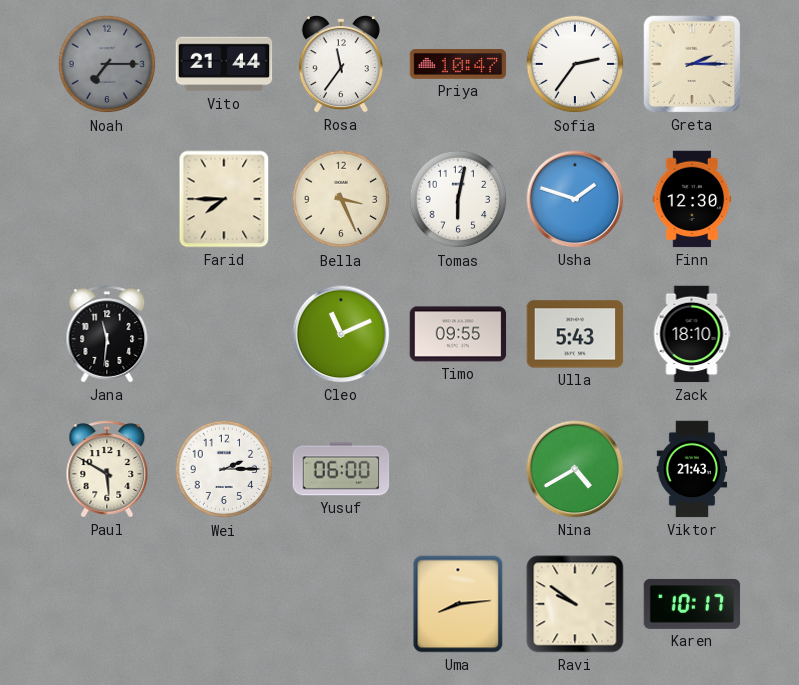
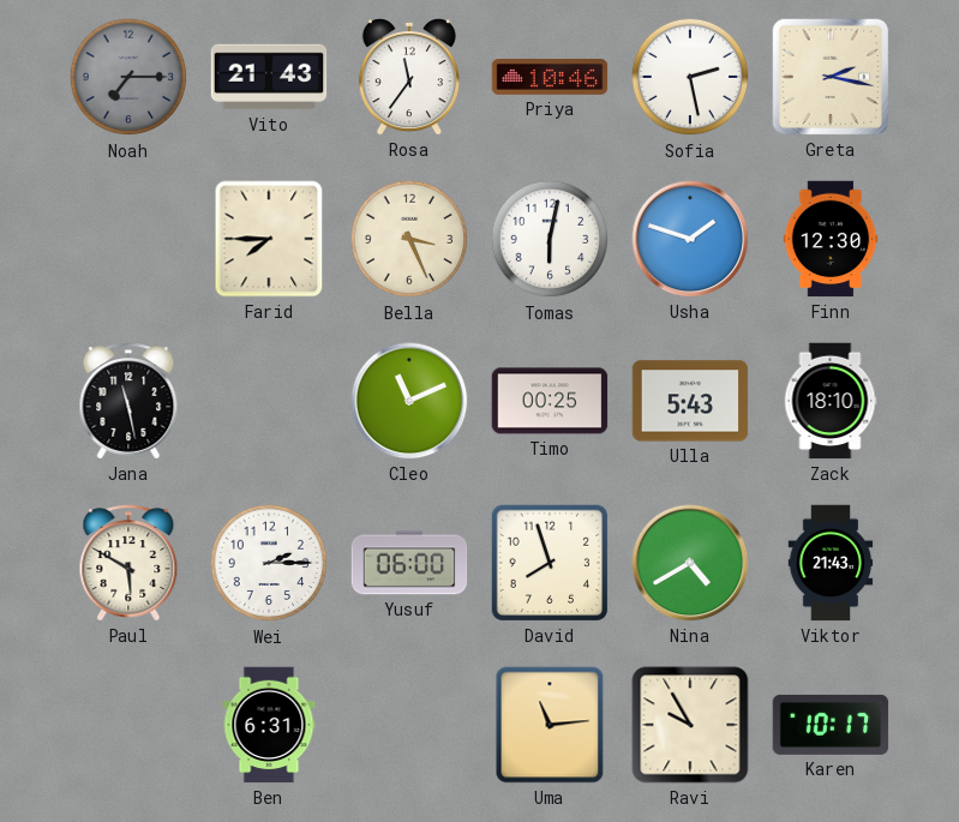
Vito: 21:44 -> 21:43 (269, 77)
Priya: 10:47 -> 10:46 (550, 78)
Sofia: 2:36 -> 2:28 (690, 77)
Greta: 2:15 -> 2:17 (831, 77)
Jana: 11:31 -> 11:28 (128, 401)
Timo: 09:55 -> 00:25 (550, 401)
David: none -> 7:57 (550, 563)
Ben: none -> 6:31 (269, 725)
Uma: 8:14 -> 11:14 (550, 725)
Ravi: 9:51 -> 9:55 (690, 725)
